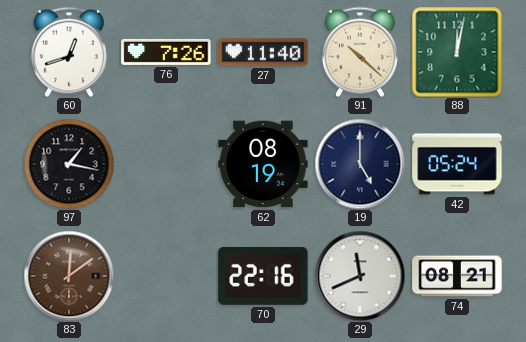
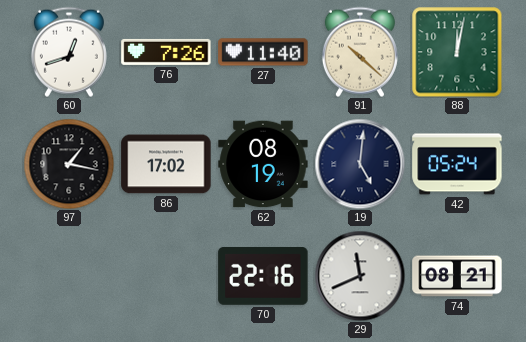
86: none -> 17:02 (166, 164)
19: 5:00 -> 5:01 (360, 164)
83: 12:09 -> none (69, 276)
